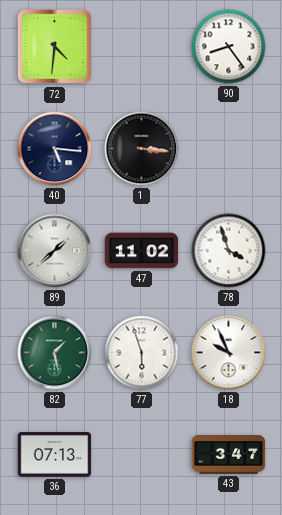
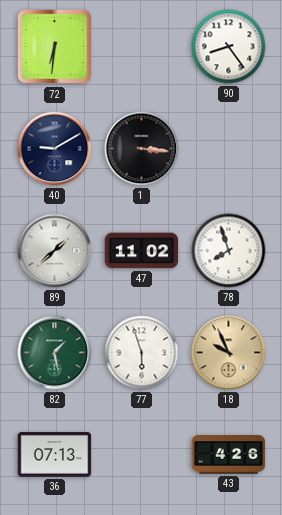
72: 4:31 -> 6:31 (55, 47)
40: 5:16 -> 9:10 (55, 149)
78: 3:57 -> 7:57 (229, 251)
18 dial: white -> champagne (229, 353)
43: 3:47 -> 4:26 (229, 455)
